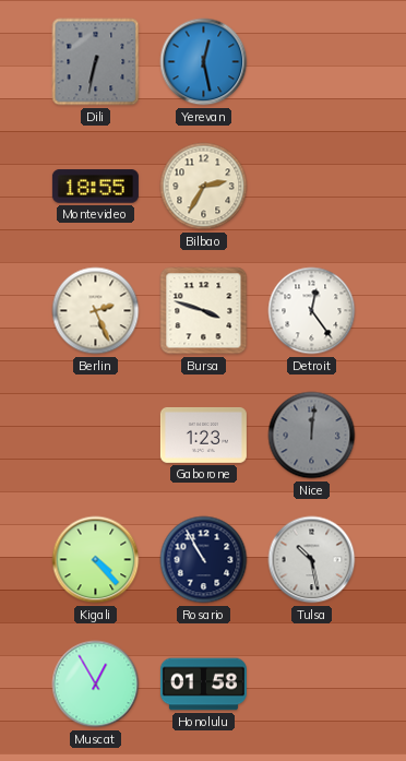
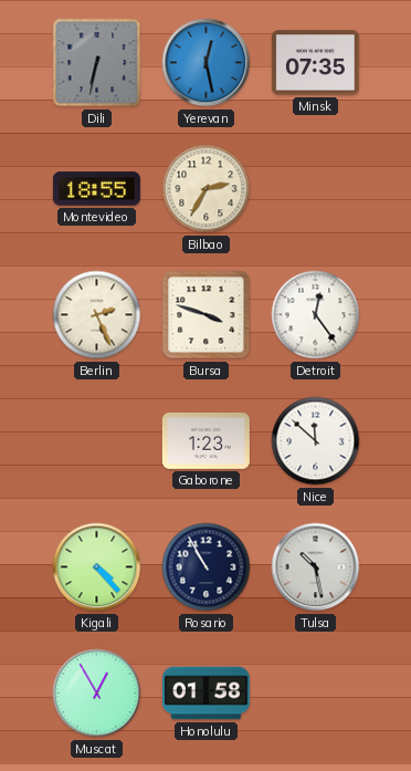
Minsk: none -> 07:35 (315, 63)
Nice: 12:01 -> 11:52 (316, 441)
Nice dial: grey -> white (316, 441)
